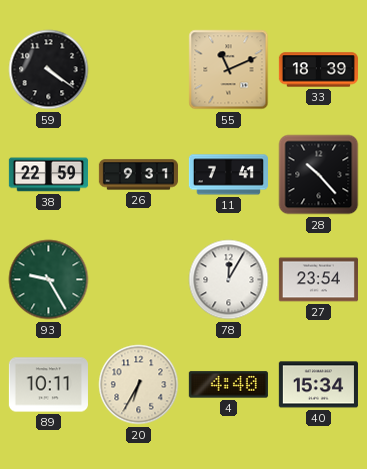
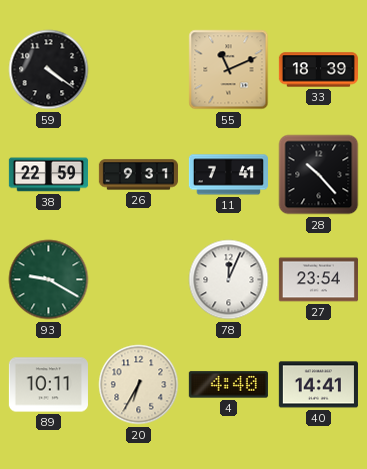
93: 9:25 -> 9:20 (49, 280)
78: 12:05 -> 12:04 (229, 280)
40: 15:34 -> 14:41 (318, 385)
